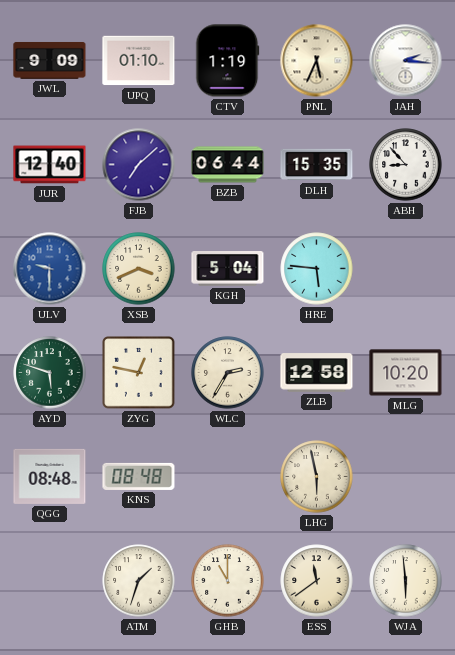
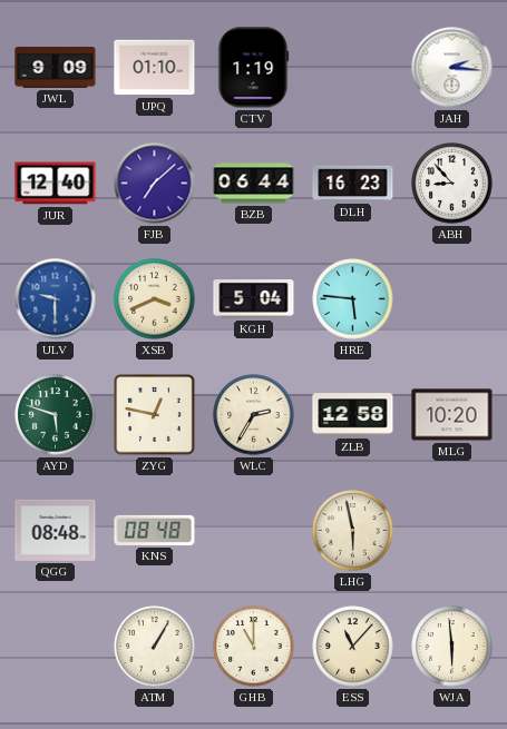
PNL: 5:34 -> none (317, 61)
DLH: 15:35 -> 16:23 (353, 184)
ATM: 1:33 -> 1:05 (155, 647)
ESS: 11:39 -> 11:07 (353, 647)
